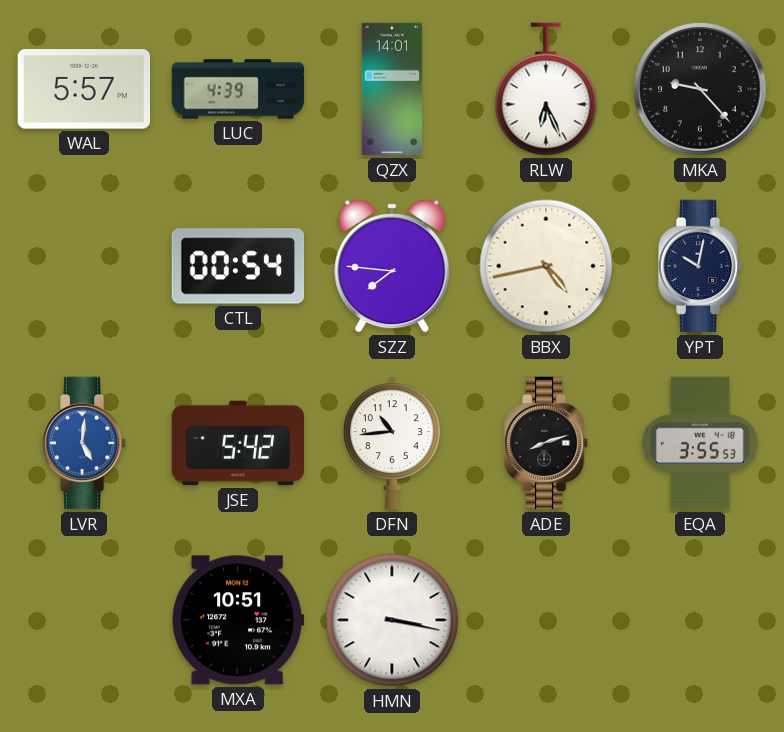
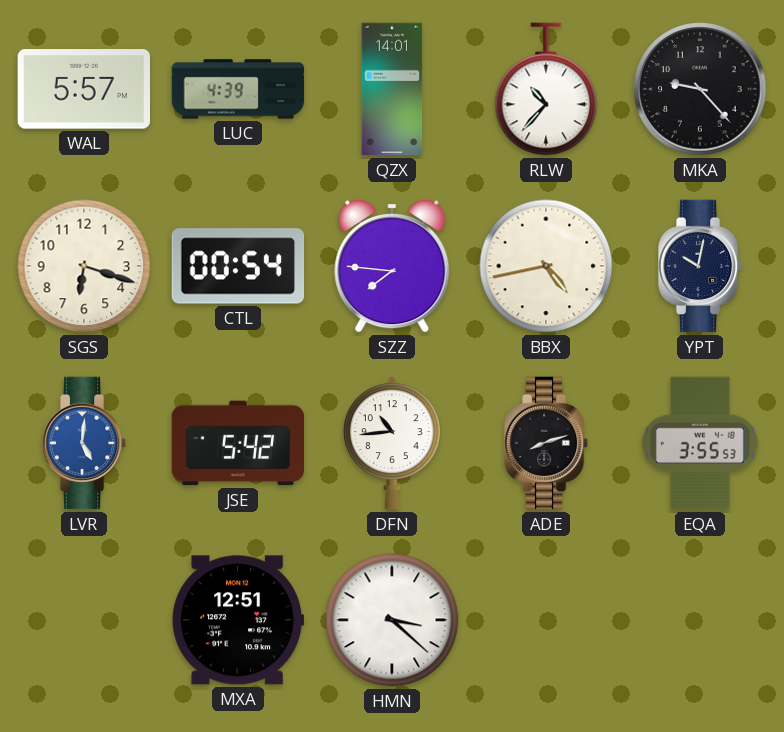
RLW: 6:26 -> 10:37 (546, 89)
SGS: none -> 6:18 (84, 266)
MXA: 10:51 -> 12:51 (237, 620)
HMN: 3:17 -> 3:22 (392, 620)
